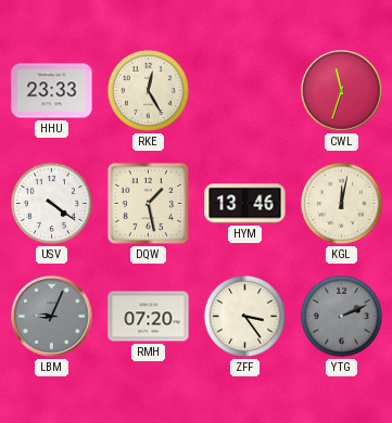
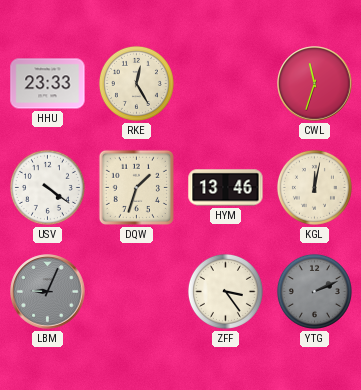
DQW: 1:28 -> 1:33 (136, 187)
RMH: 07:20 -> none (149, 317)
